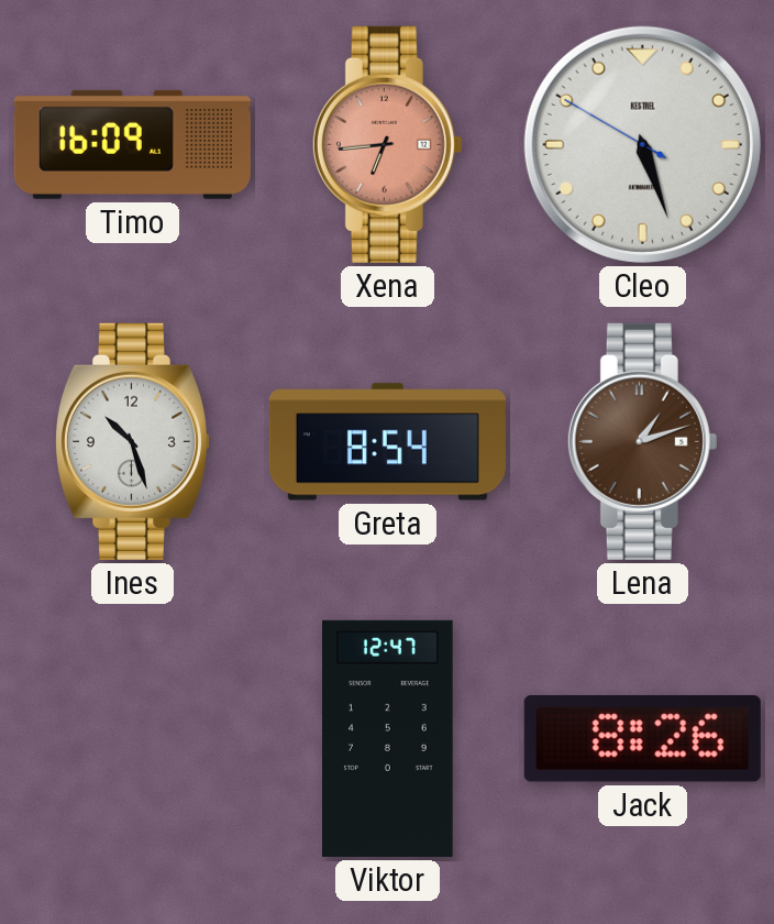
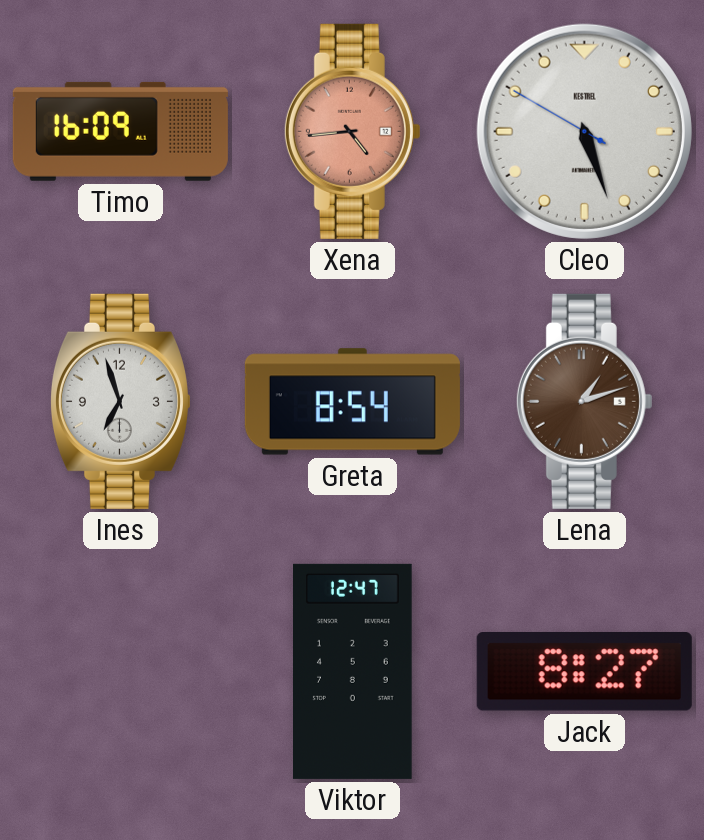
Xena: 6:44 -> 4:44 (352, 131)
Ines: 10:27 -> 6:57 (120, 401)
Jack: 8:26 -> 8:27 (584, 671)
